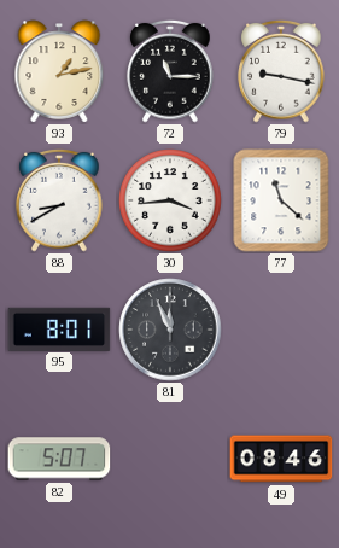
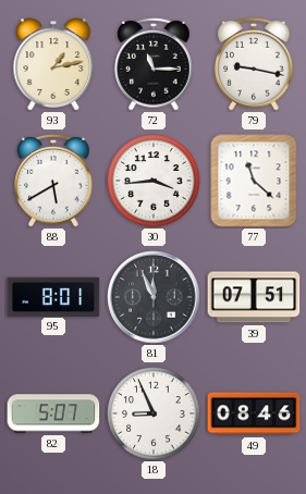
88: 8:40 -> 5:40 (53, 181)
39: none -> 07:51 (254, 297)
18: none -> 8:56 (154, 413)
